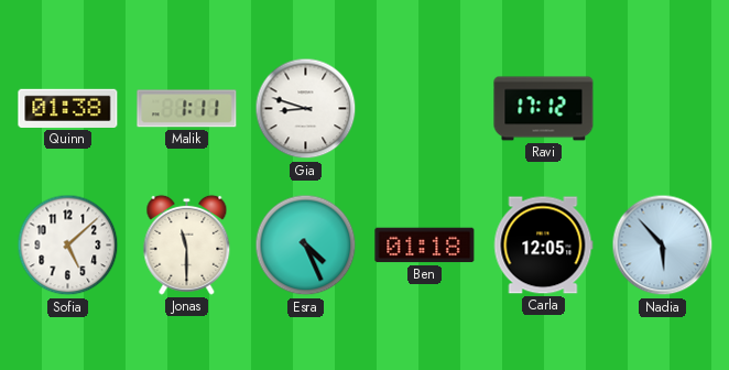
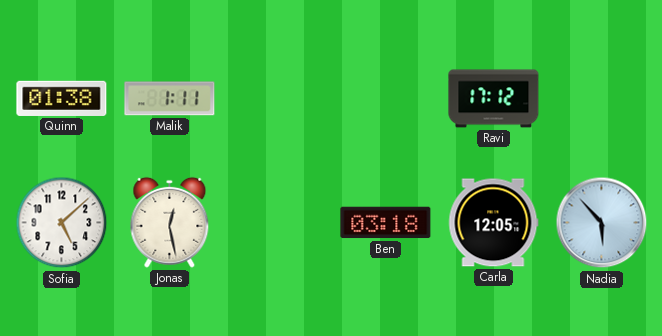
Gia: 8:48 -> none (306, 109)
Jonas: 11:30 -> 12:28 (170, 222)
Esra: 4:26 -> none (306, 246)
Ben: 01:18 -> 03:18 (386, 223)
